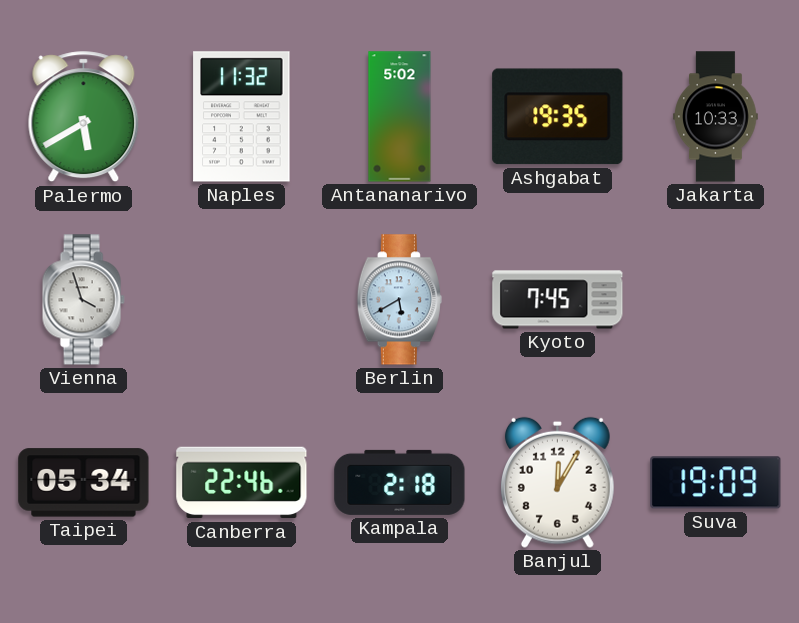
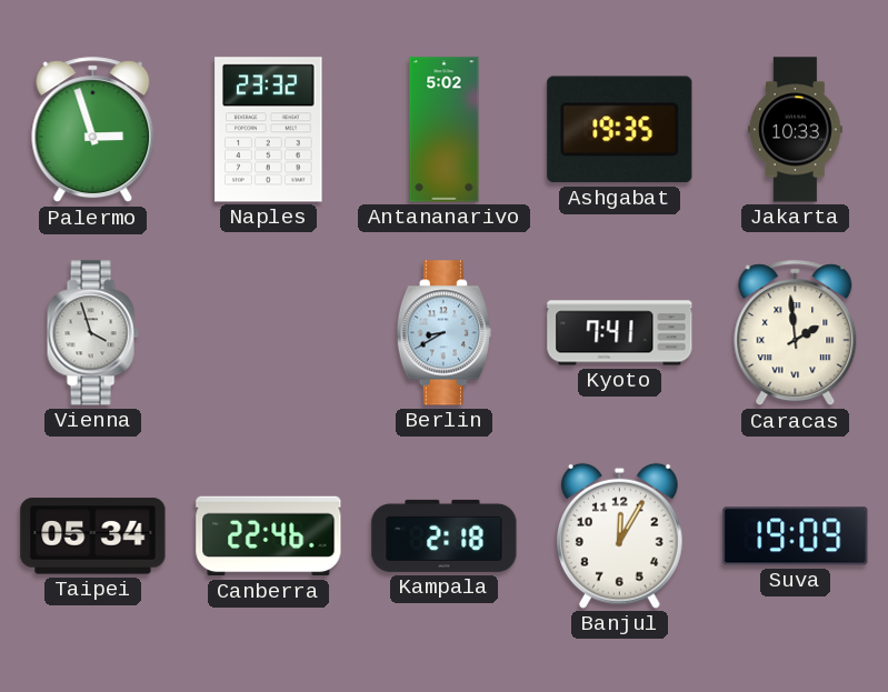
Palermo: 5:40 -> 2:57 (93, 130)
Naples: 11:32 -> 23:32 (269, 130)
Berlin: 5:40 -> 8:40 (443, 333)
Kyoto: 7:45 -> 7:41 (620, 333)
Caracas: none -> 1:59 (796, 333)
